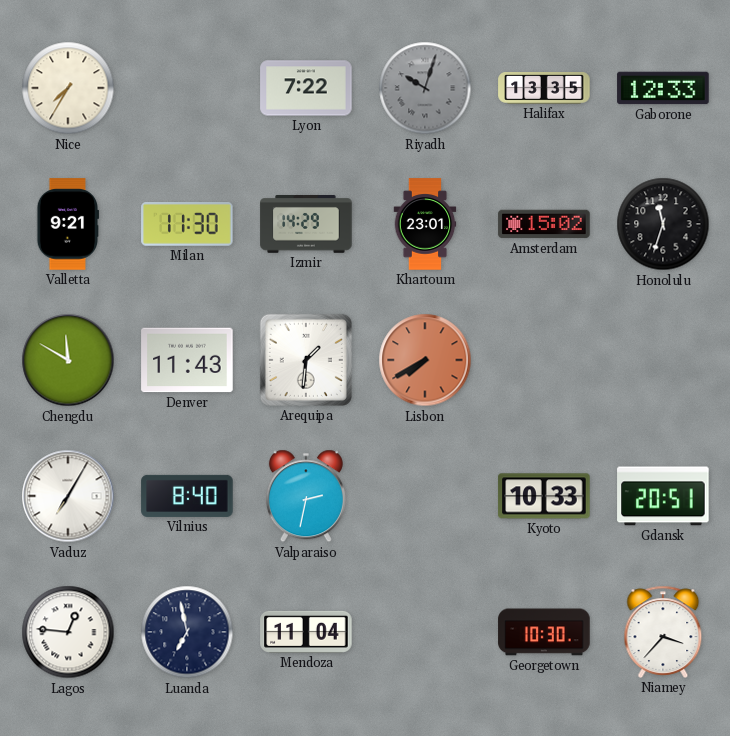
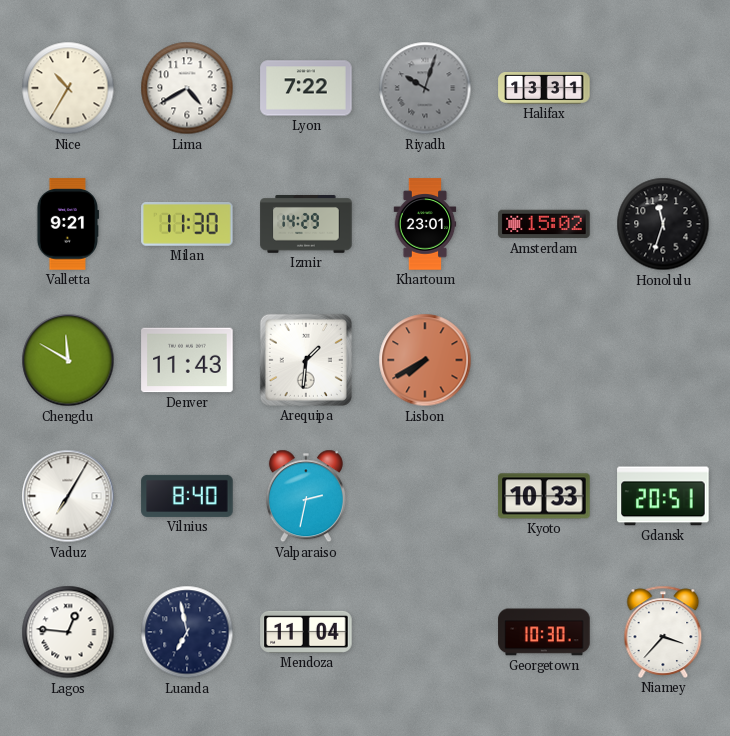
Nice: 7:35 -> 10:35 (68, 88)
Lima: none -> 4:40 (187, 88)
Halifax: 13:35 -> 13:31 (544, 89)
Gaborone: 12:33 -> none (663, 88)
